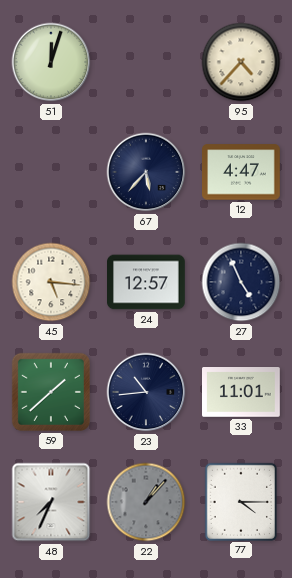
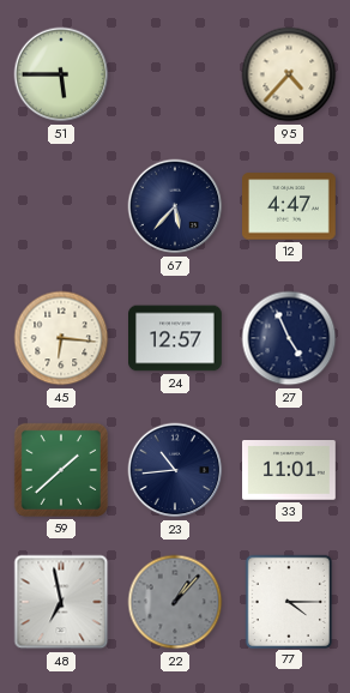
51: 12:03 -> 5:45 (61, 74)
45: 5:16 -> 6:16 (61, 338)
48: 7:34 -> 6:58 (61, 602)
